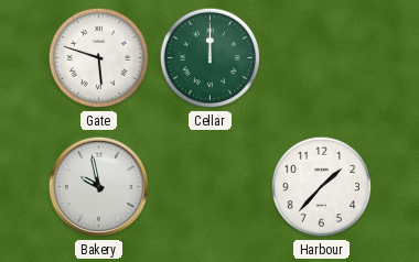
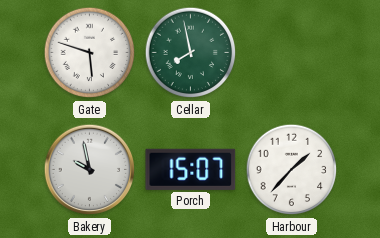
Cellar: 12:00 -> 7:58 (191, 53)
Porch: none -> 15:07 (191, 169)
